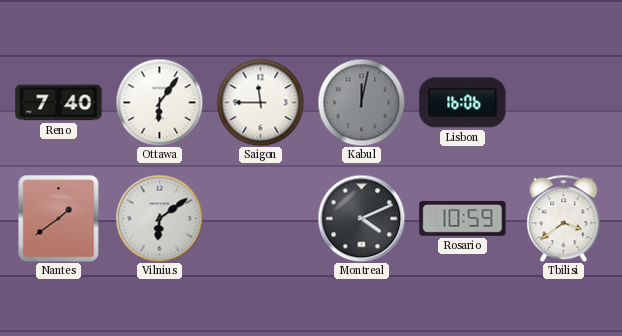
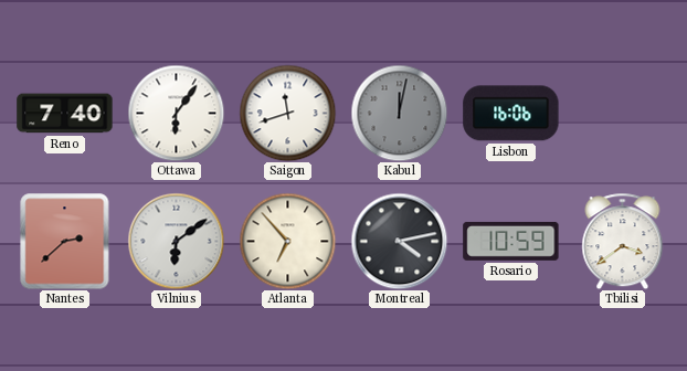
Saigon: 11:45 -> 11:42 (287, 113)
Nantes: 1:39 -> 2:38 (65, 241)
Atlanta: none -> 6:53 (287, 241)
Montreal: 4:11 -> 4:13 (399, 241)
